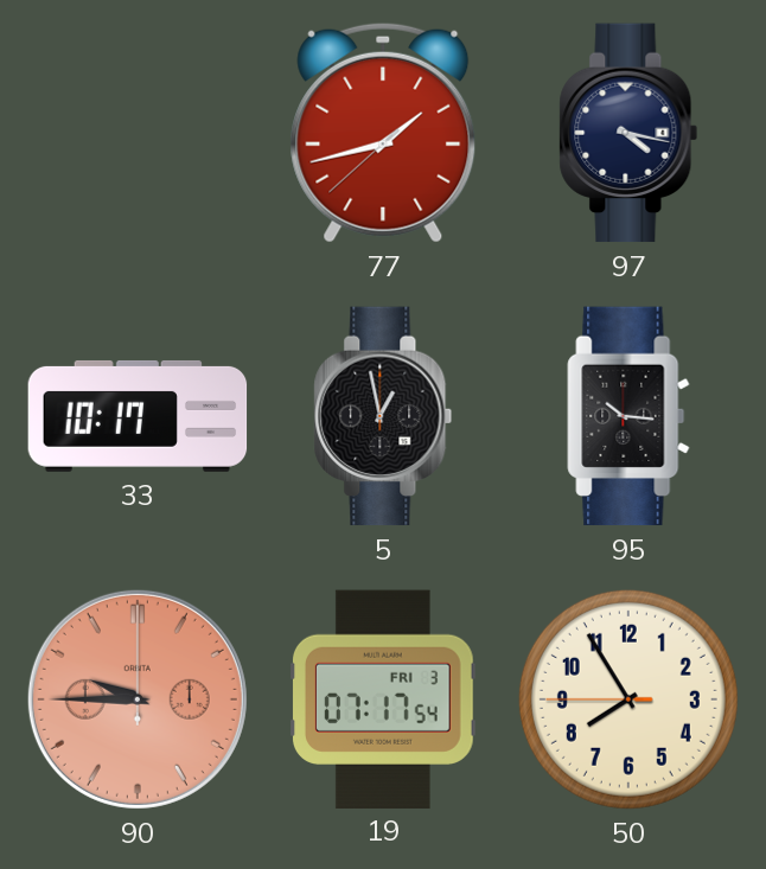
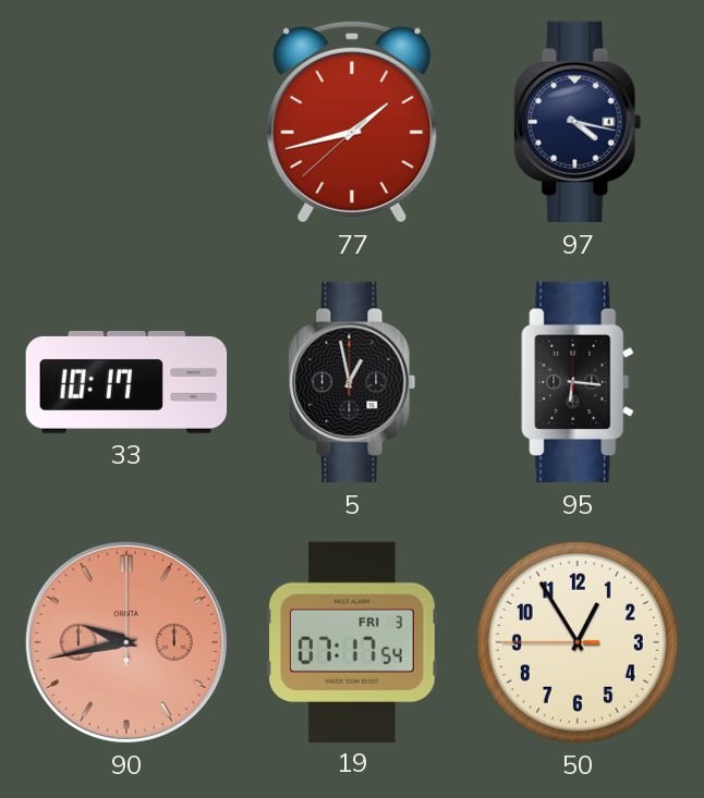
95: 10:16 -> 6:16 (578, 382)
90: 9:45 -> 9:43 (126, 642)
50: 7:54 -> 12:54 (578, 642)
